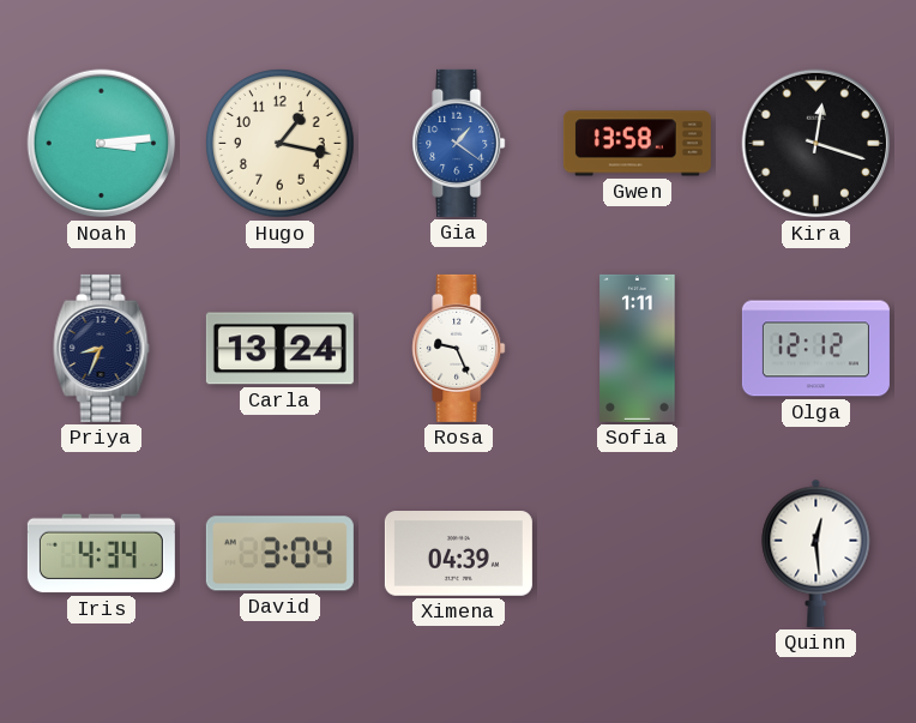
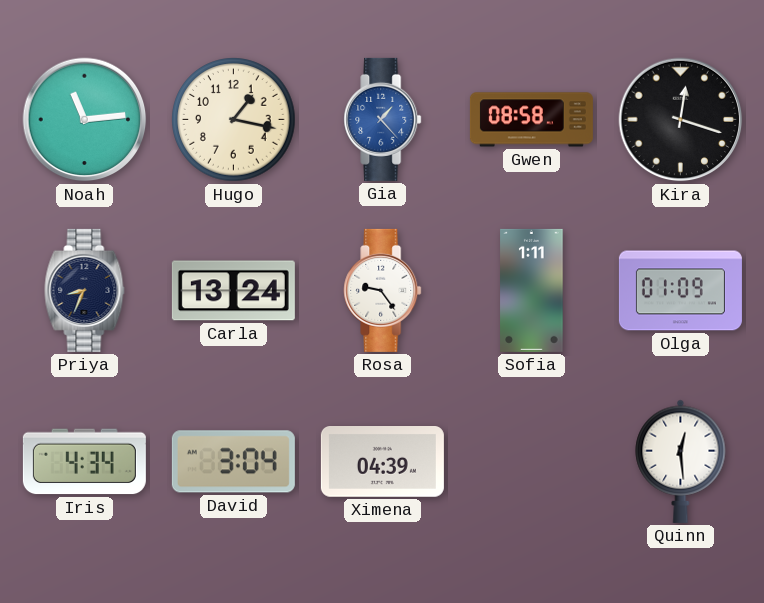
Noah: 3:14 -> 11:14 (85, 120)
Gia: 1:21 -> 1:23 (383, 119)
Gwen: 13:58 -> 08:58 (531, 120)
Rosa: 9:26 -> 9:24 (383, 290)
Olga: 12:12 -> 01:09 (680, 291)
